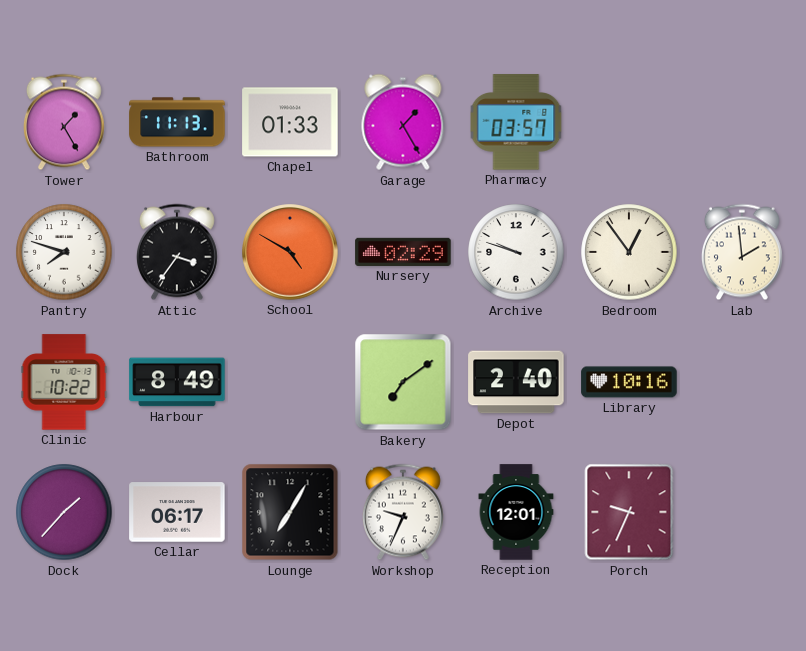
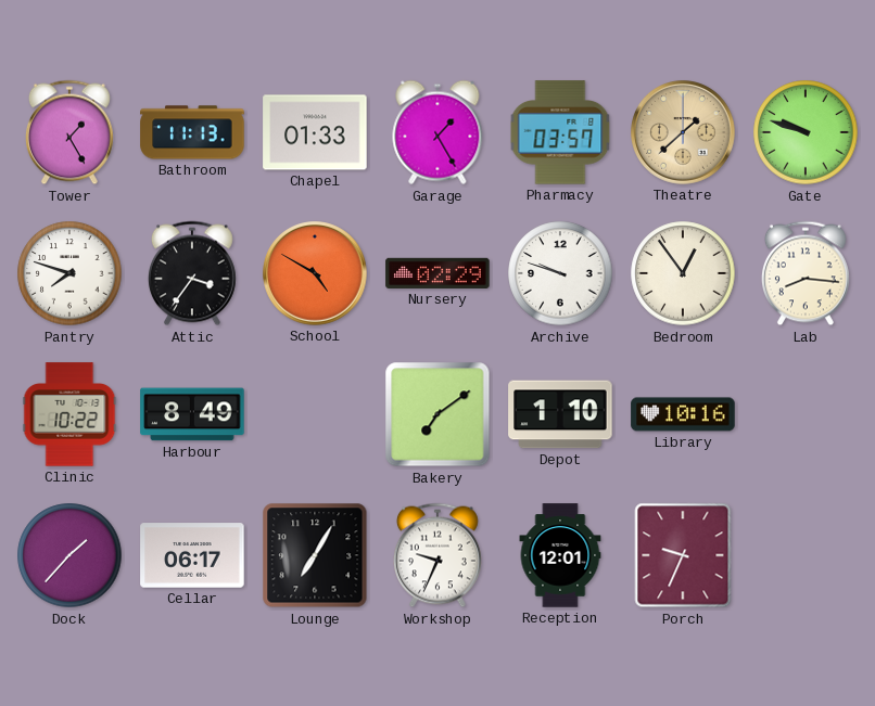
Theatre: none -> 1:38 (683, 132)
Gate: none -> 9:48 (806, 132)
Lab: 1:59 -> 8:16 (806, 273)
Depot: 2:40 -> 1:10 (560, 414)
